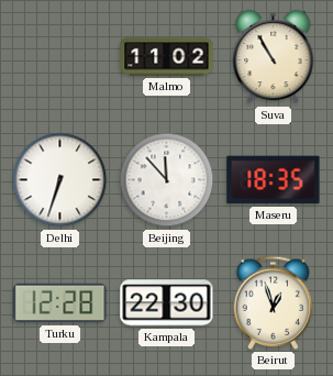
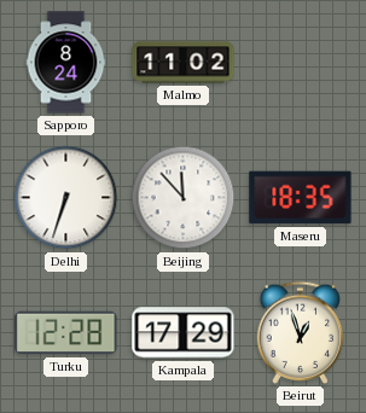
Sapporo: none -> 8:24 (66, 63)
Suva: 10:55 -> none (274, 57)
Kampala: 22:30 -> 17:29 (184, 333)
